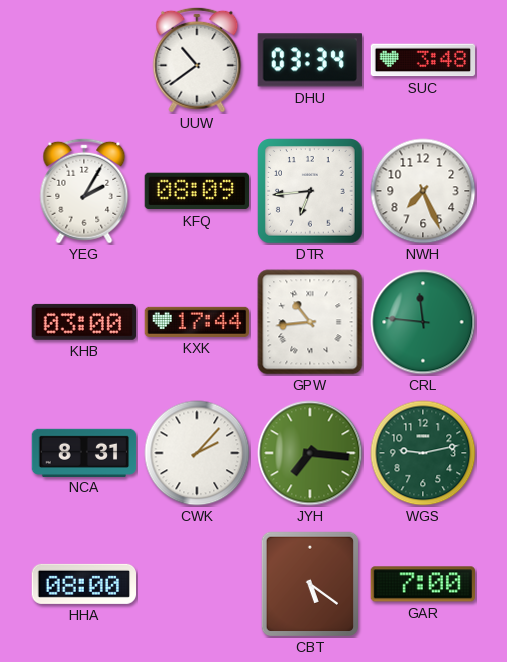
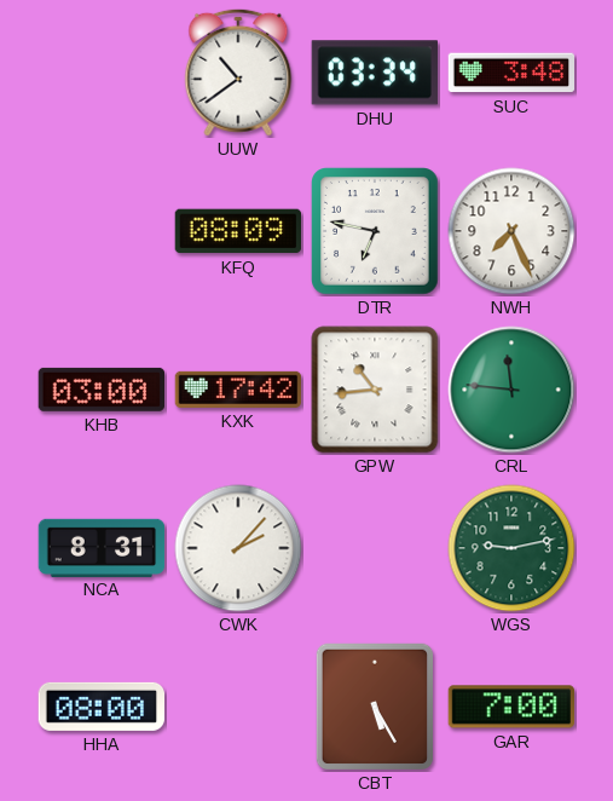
YEG: 2:05 -> none (84, 191)
DTR: 6:44 -> 6:47 (375, 231)
KXK: 17:44 -> 17:42 (238, 390)
JYH: 7:16 -> none (310, 453)
CBT: 5:21 -> 5:25 (374, 707)
